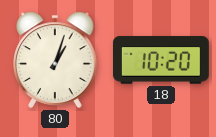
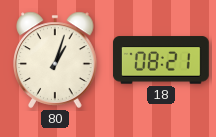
18: 10:20 -> 08:21 (161, 60)
